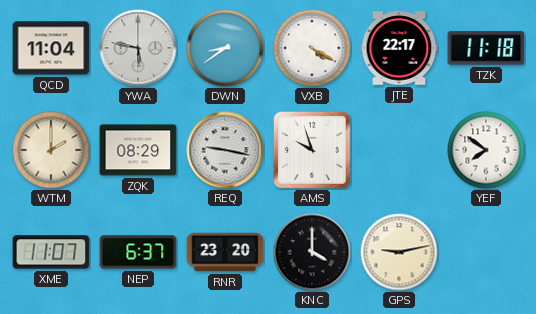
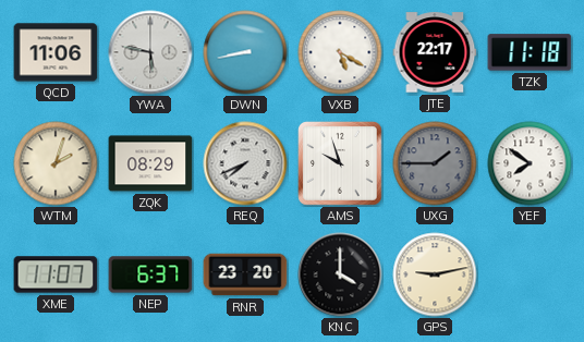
QCD: 11:04 -> 11:06 (56, 52)
DWN: 8:39 -> 8:43 (245, 52)
VXB: 4:20 -> 5:20 (340, 52)
WTM: 2:00 -> 2:03 (56, 163)
REQ: 9:17 -> 7:41 (245, 163)
UXG: none -> 1:45 (435, 163)
